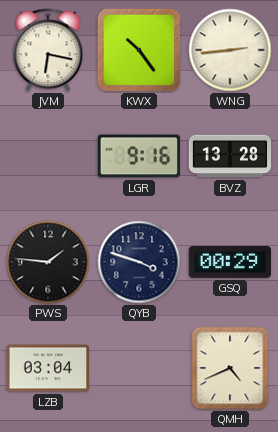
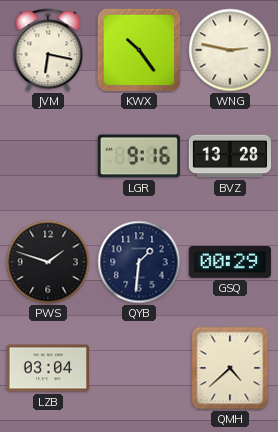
WNG: 2:44 -> 2:47 (230, 50)
PWS: 1:46 -> 1:48 (48, 262)
QYB: 3:48 -> 1:31 (139, 262)
QMH: 4:41 -> 4:38 (230, 368)
